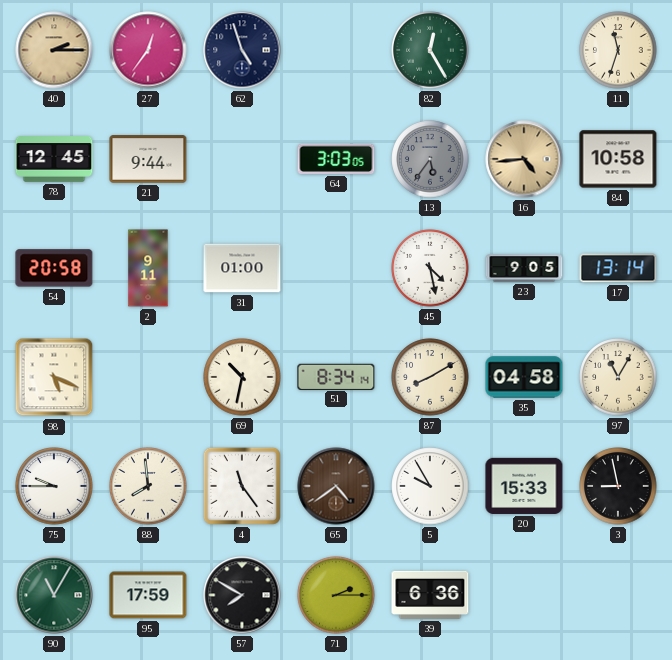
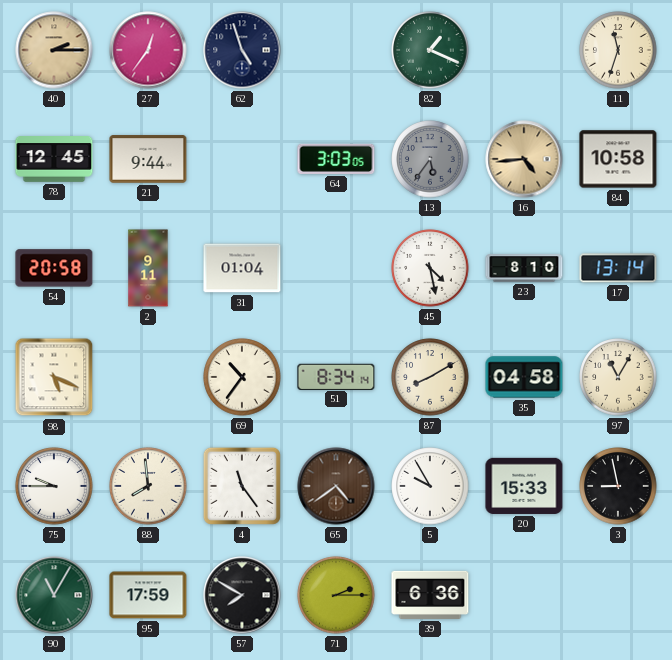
82: 12:25 -> 1:19 (430, 50)
31: 01:00 -> 01:04 (242, 268)
23: 9:05 -> 8:10 (524, 268)
69: 10:32 -> 10:36 (242, 377)
